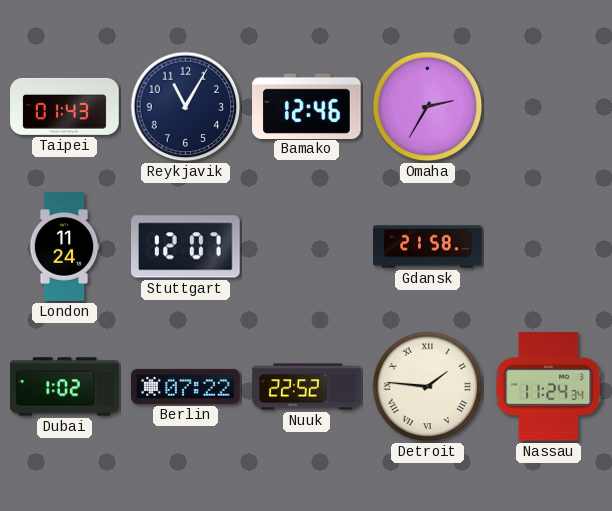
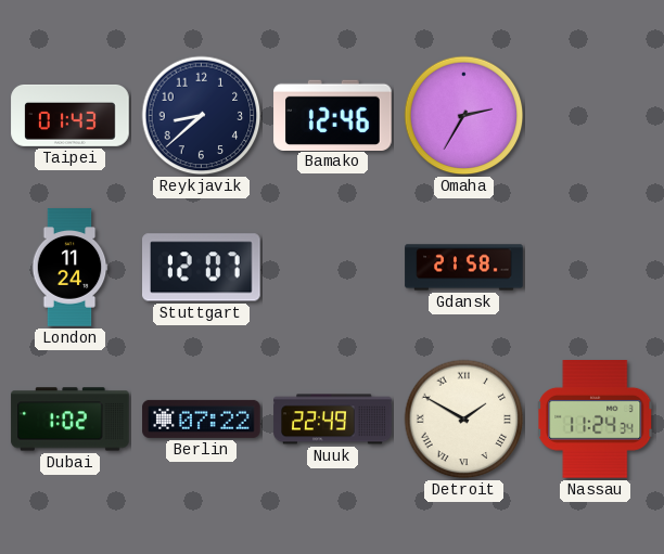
Reykjavik: 11:05 -> 8:38 (202, 116)
Nuuk: 22:52 -> 22:49 (333, 420)
Detroit: 1:46 -> 1:50 (464, 420)
